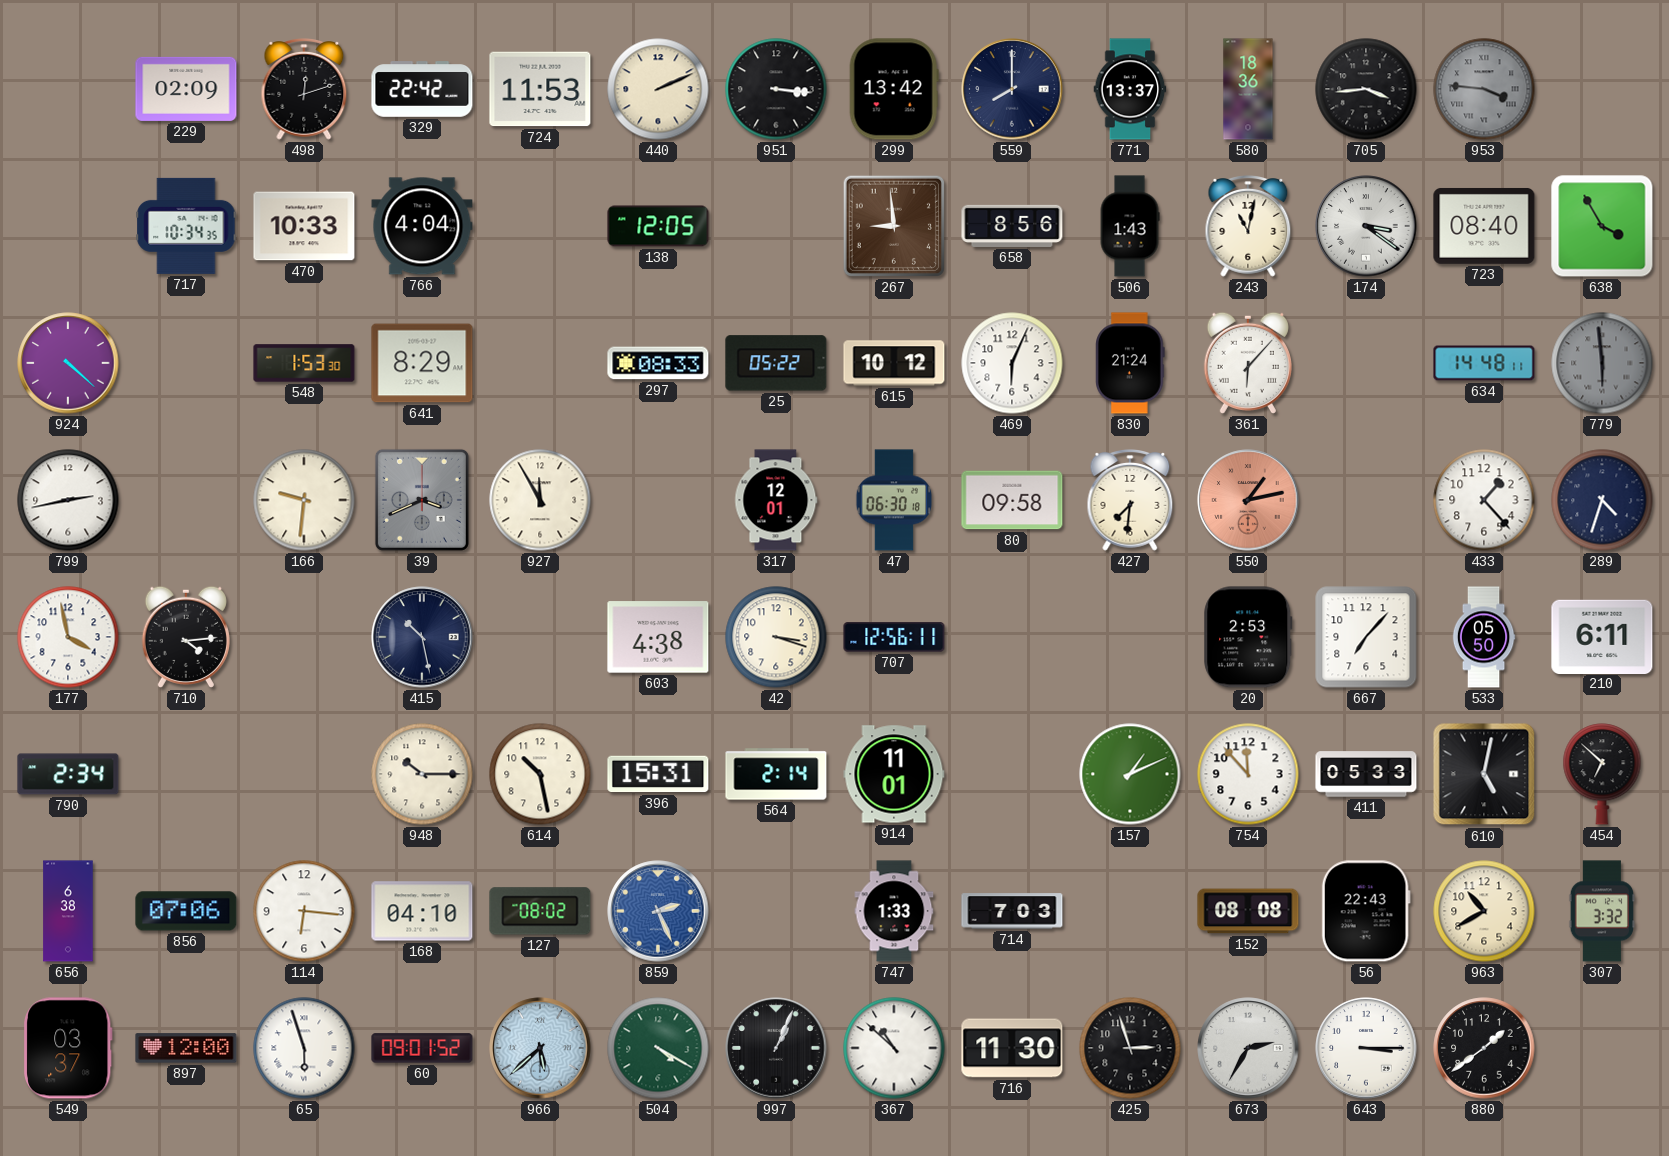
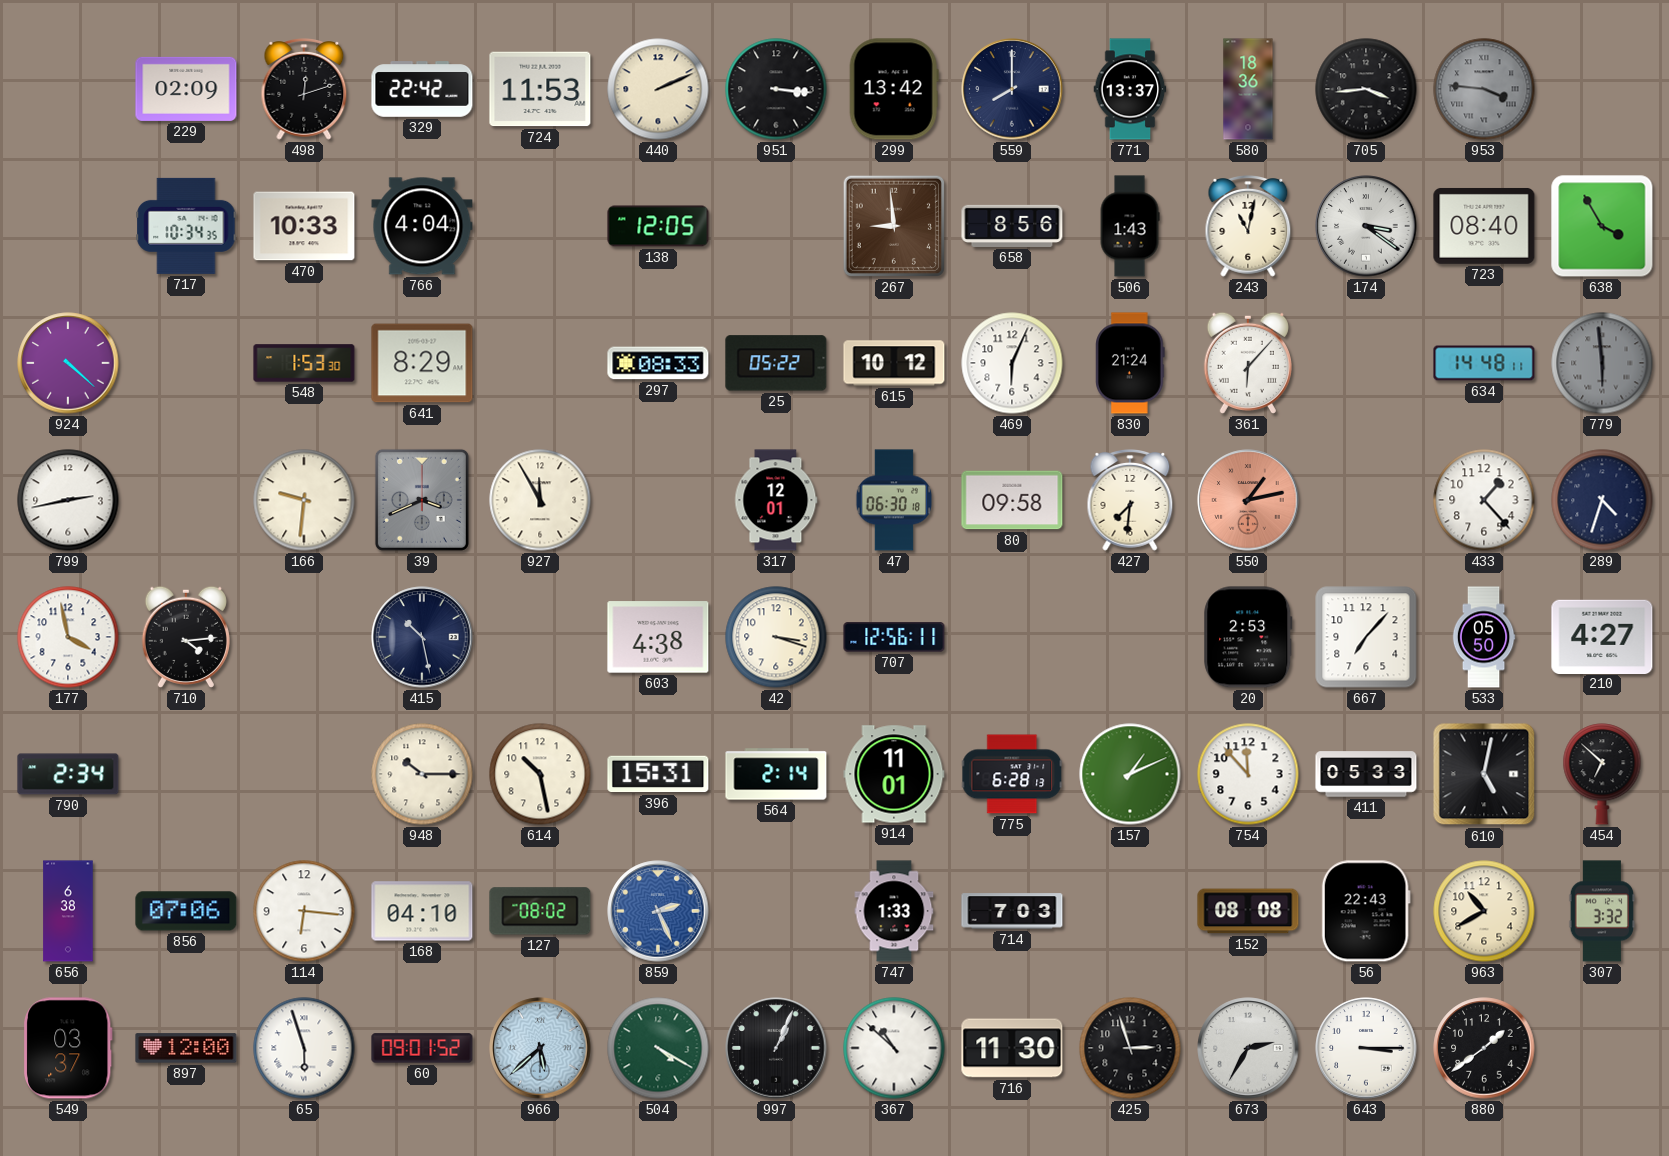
210: 6:11 -> 4:27 (1602, 636)
775: none -> 6:28 (1012, 774)
